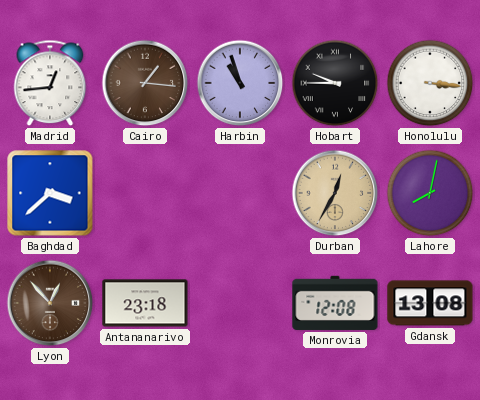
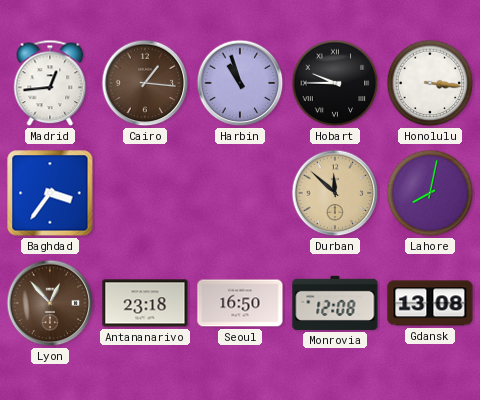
Baghdad: 3:38 -> 3:36 (50, 193)
Durban: 12:35 -> 11:52 (335, 193)
Seoul: none -> 16:50 (240, 303)
